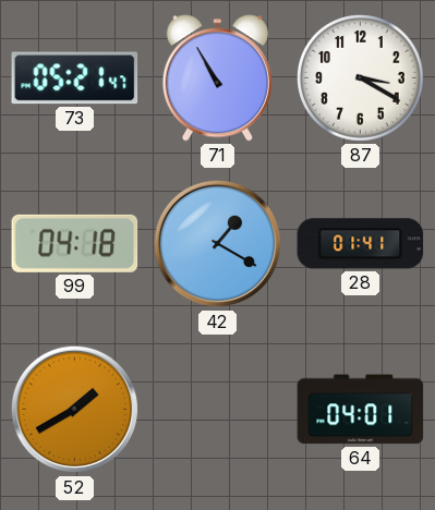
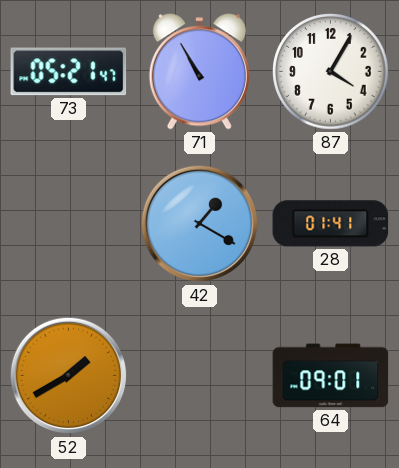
87: 3:20 -> 4:05 (331, 72)
99: 04:18 -> none (75, 243)
64: 04:01 -> 09:01 (331, 376)
